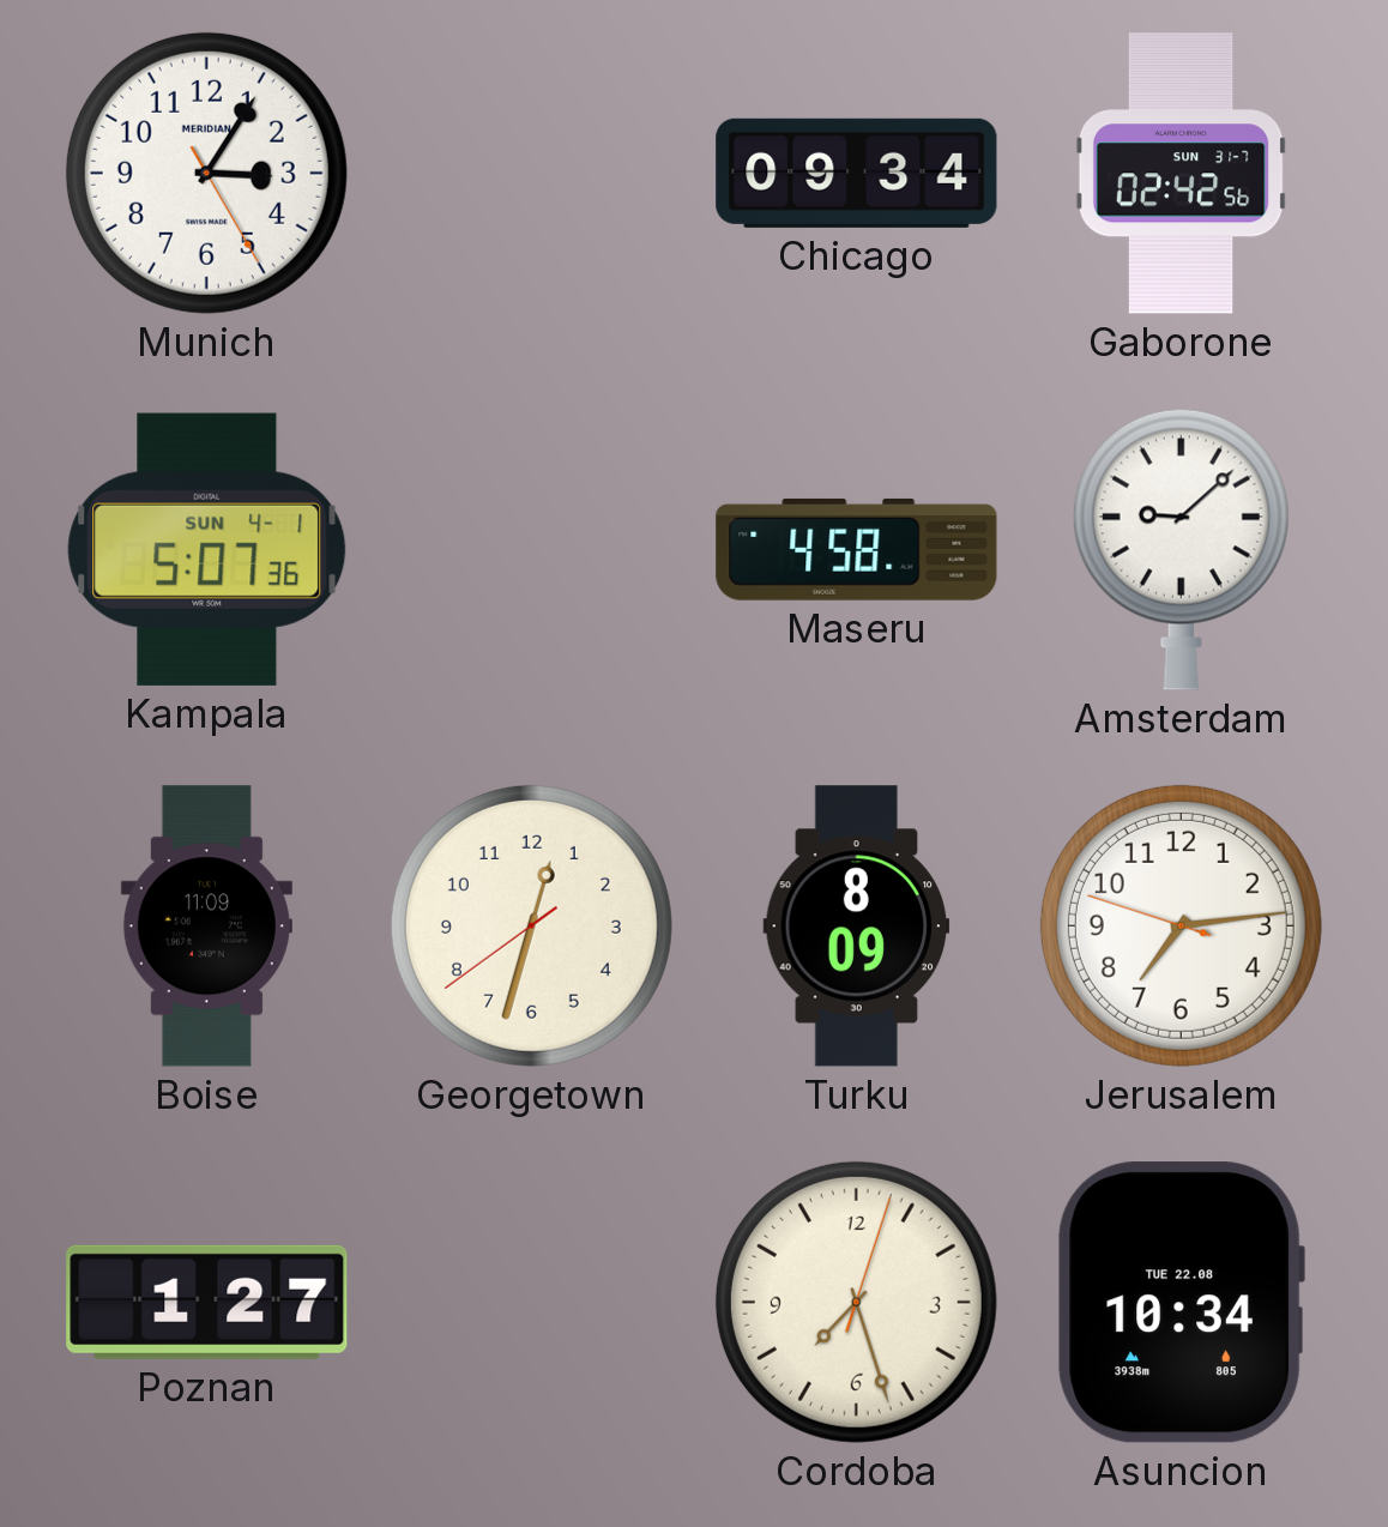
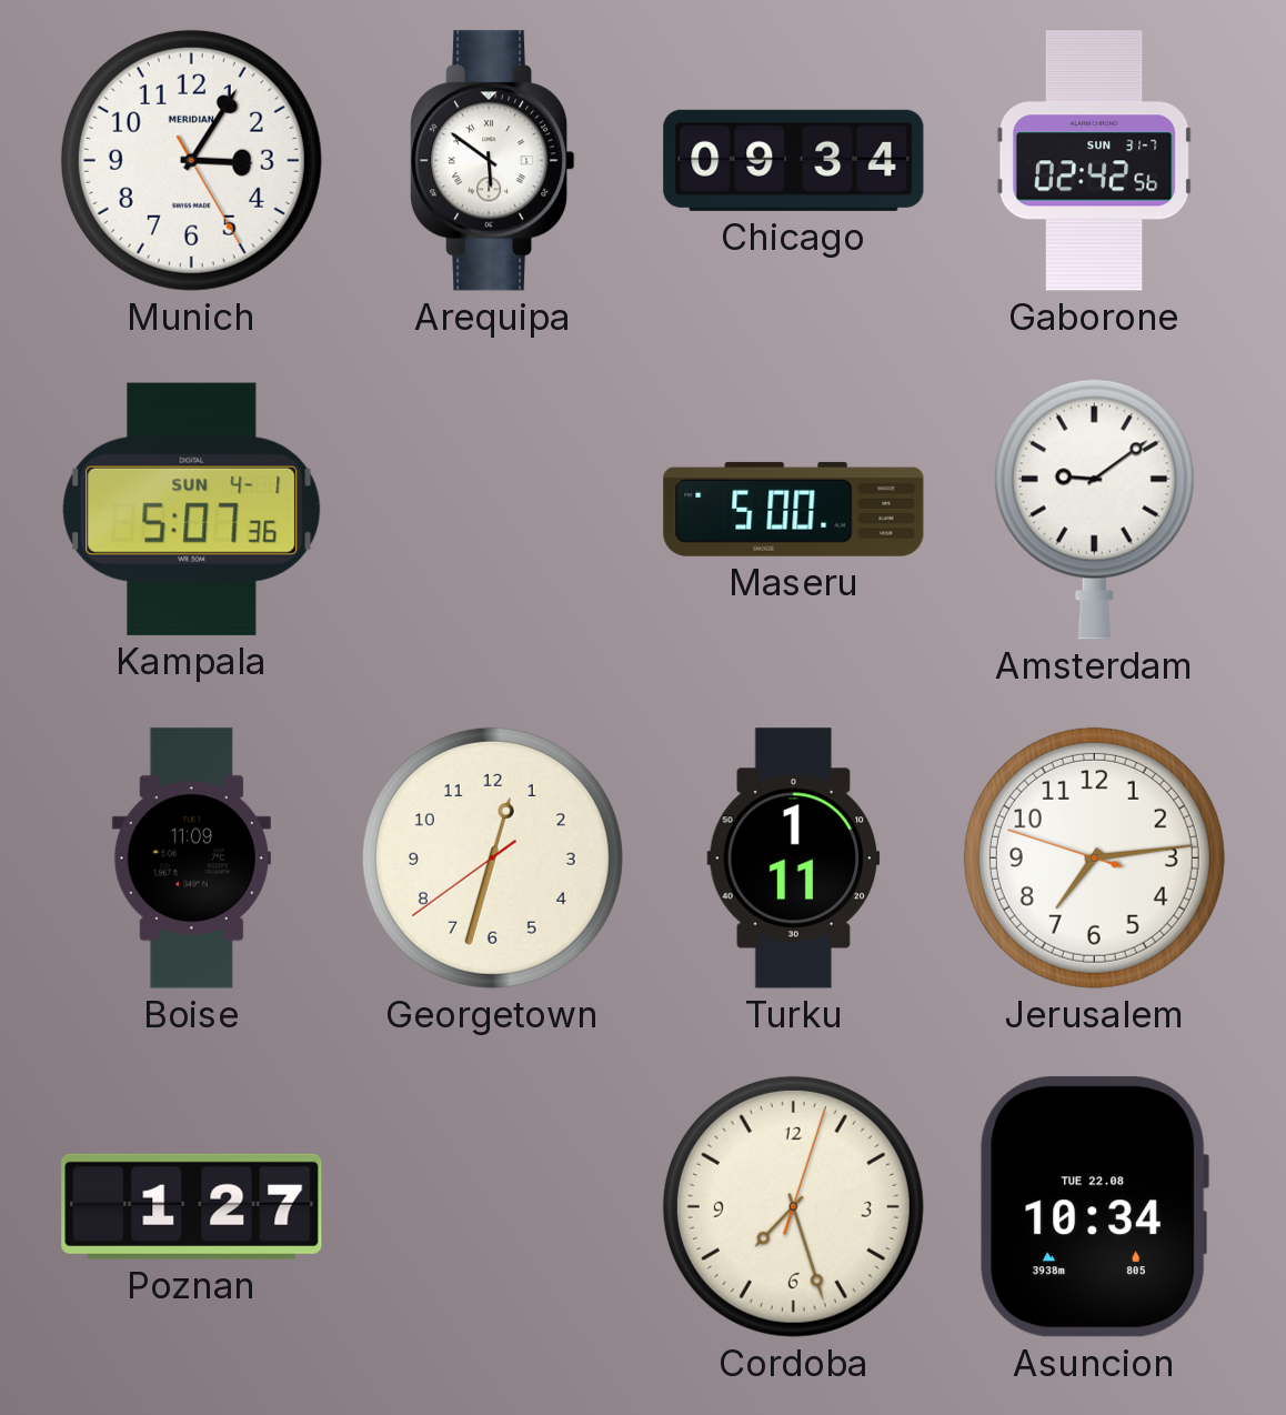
Arequipa: none -> 5:51 (493, 161)
Maseru: 4:58 -> 5:00 (794, 509)
Amsterdam: 9:08 -> 9:09 (1094, 509)
Turku: 8:09 -> 1:11 (794, 859)
